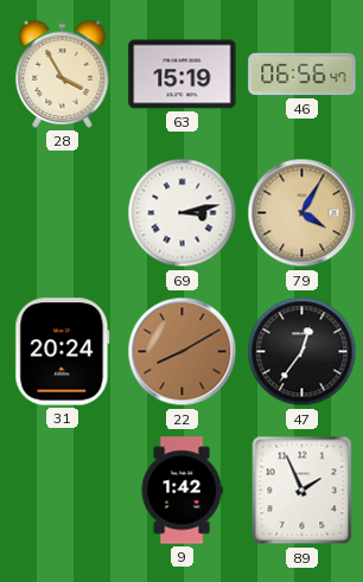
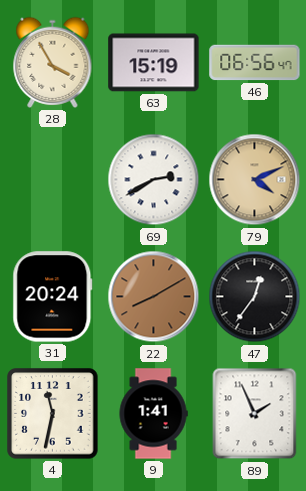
69: 3:13 -> 2:40 (154, 180)
79: 4:05 -> 4:11 (255, 180)
4: none -> 11:32 (53, 414)
9: 1:42 -> 1:41 (153, 414)
